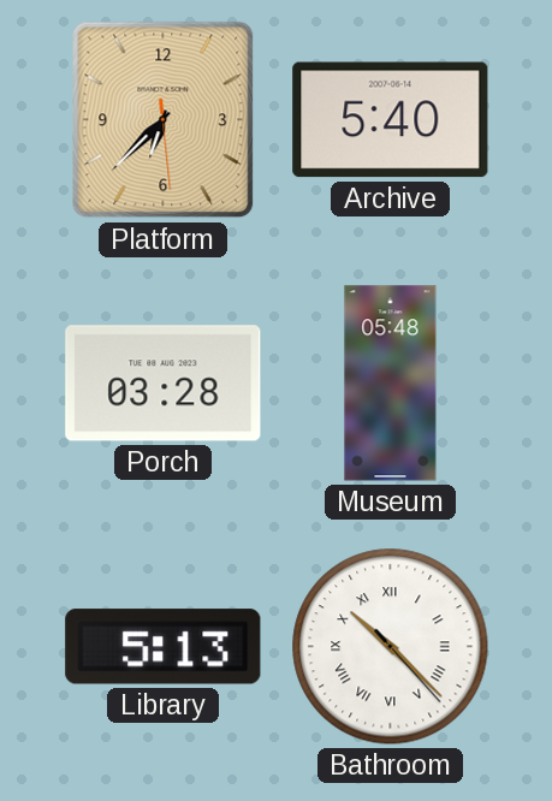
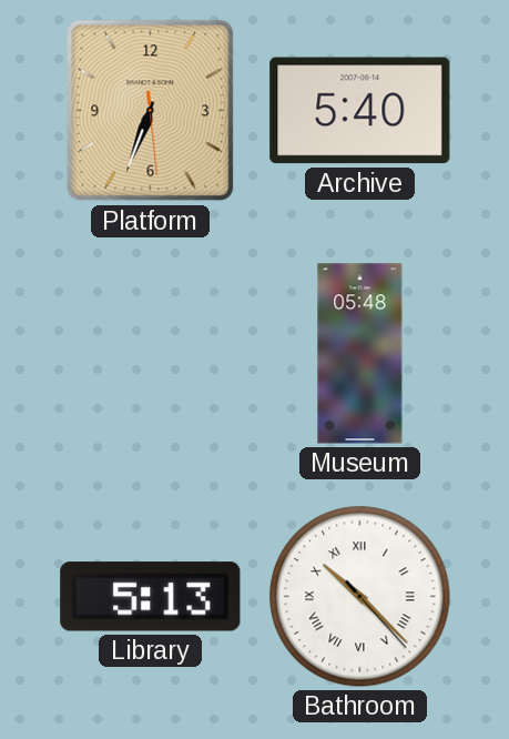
Platform: 6:37 -> 6:33 (151, 111)
Porch: 03:28 -> none (164, 384)
